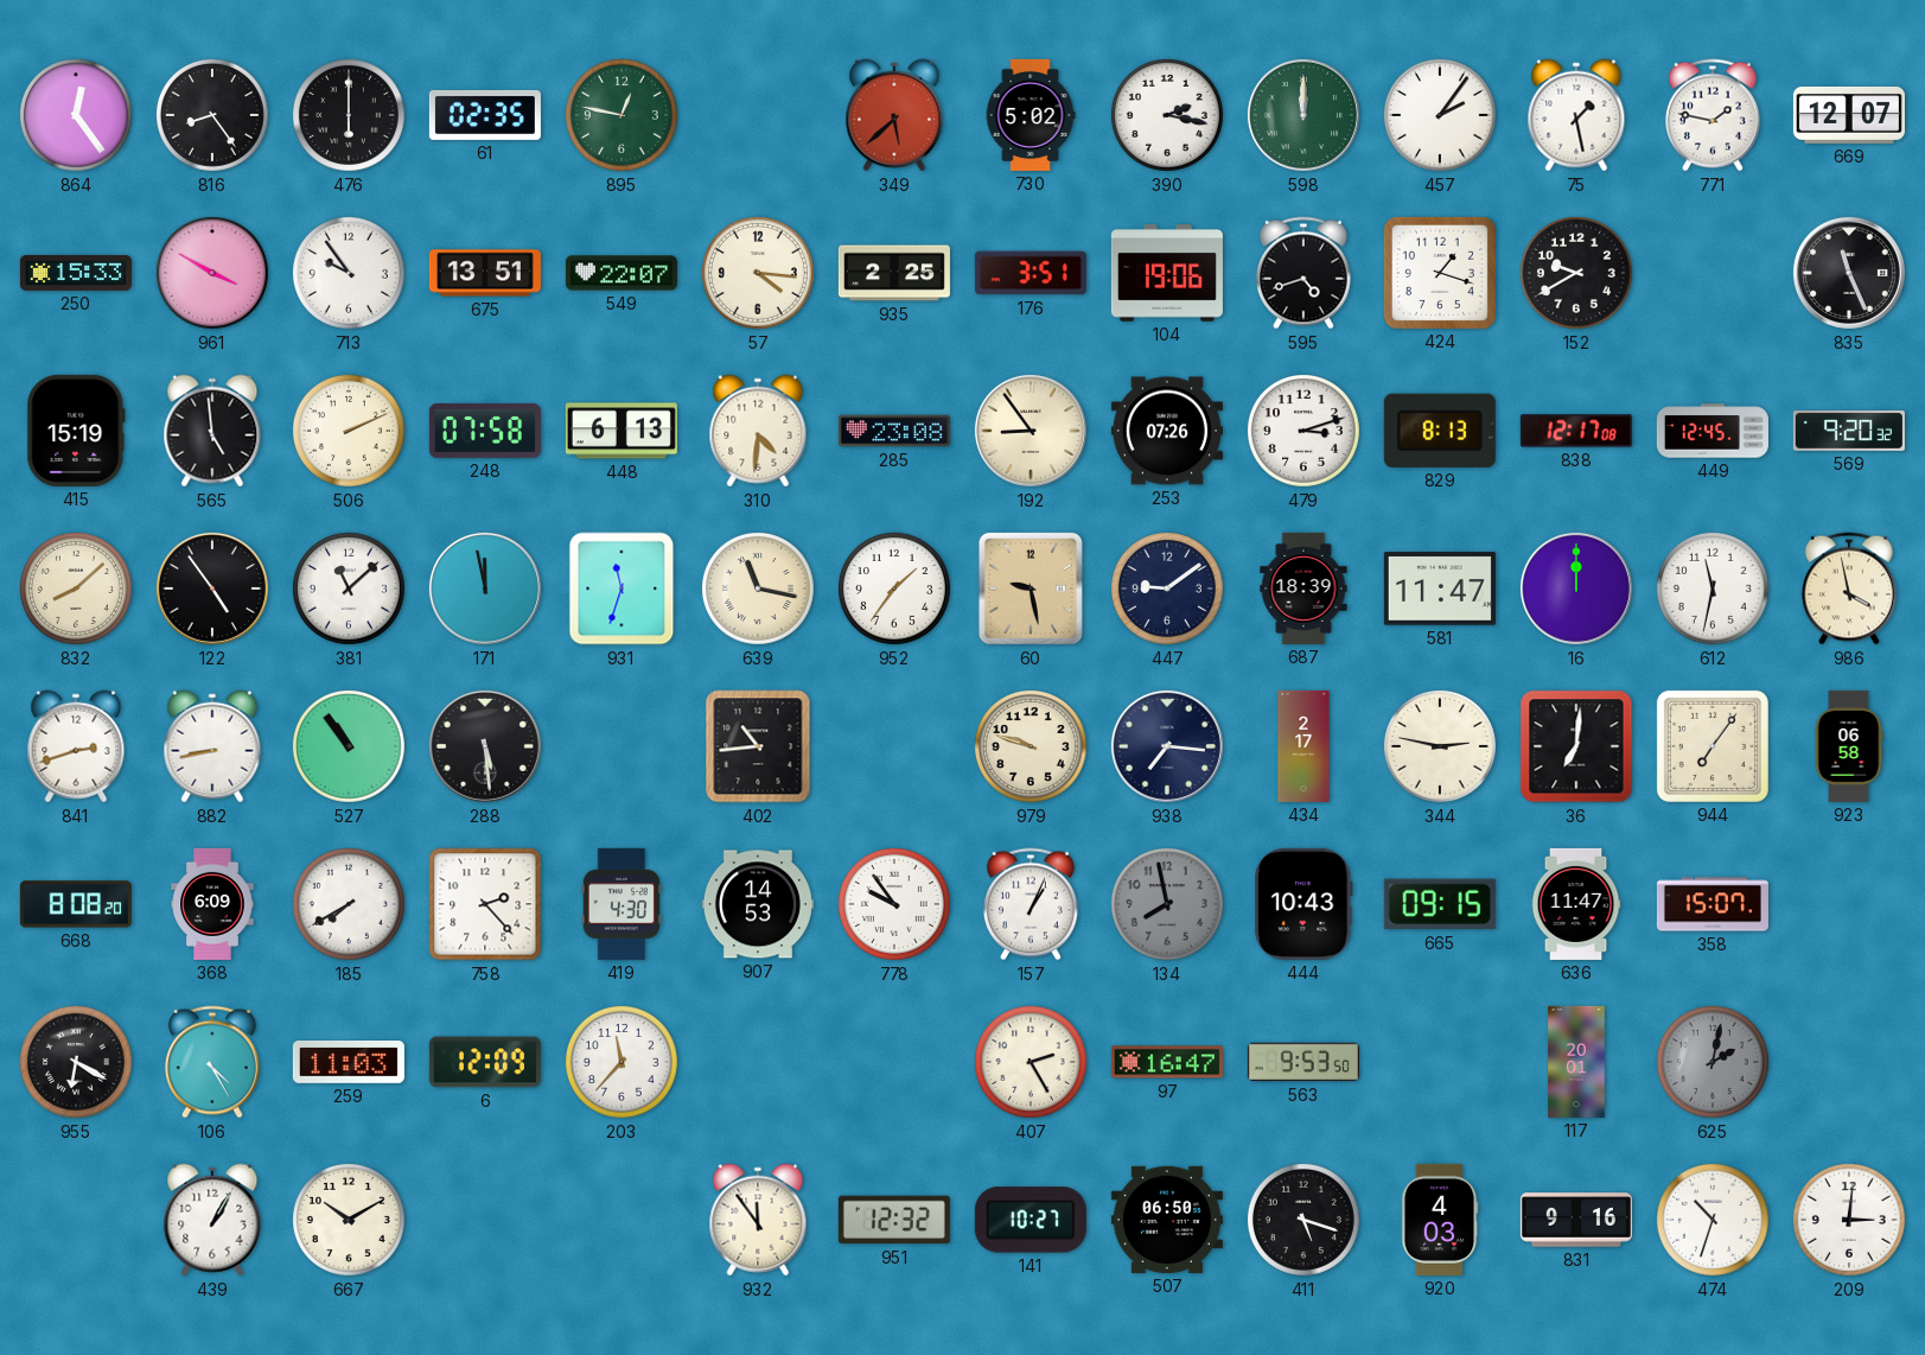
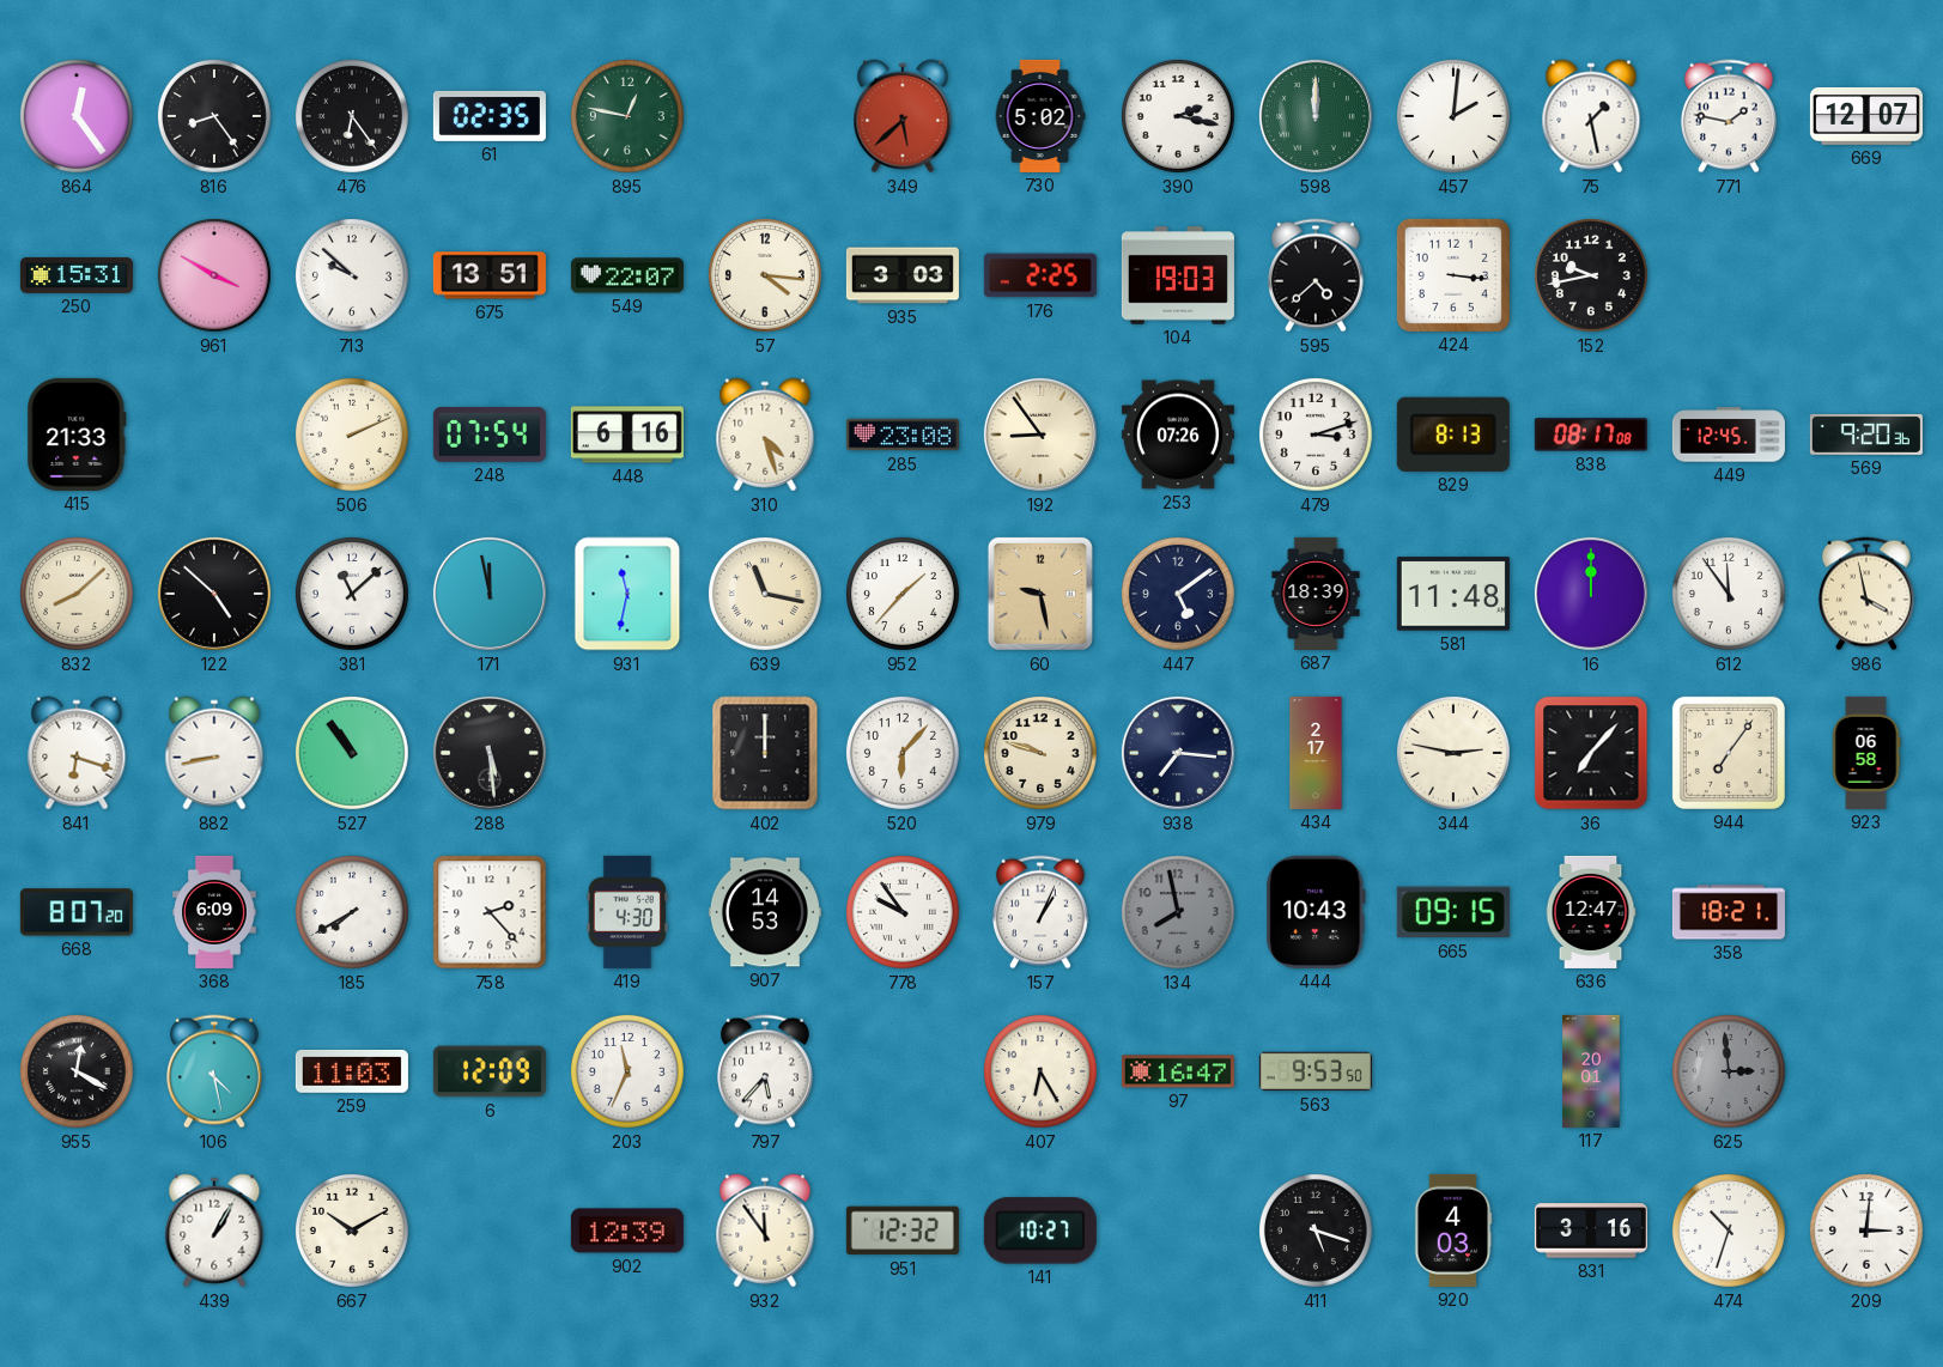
476: 6:00 -> 6:24 (352, 116)
457: 2:06 -> 2:01 (1453, 116)
250: 15:33 -> 15:31 (77, 275)
713: 9:54 -> 9:52 (352, 275)
935: 2:25 -> 3:03 (903, 275)
176: 3:51 -> 2:25 (1040, 275)
104: 19:06 -> 19:03 (1178, 275)
595: 4:42 -> 4:38 (1316, 275)
424: 1:18 -> 3:16 (1453, 275)
152: 9:40 -> 9:43 (1591, 275)
835: 11:26 -> none (1849, 273)
415: 15:19 -> 21:33 (77, 435)
565: 4:59 -> none (212, 431)
248: 07:58 -> 07:54 (490, 435)
448: 6:13 -> 6:16 (627, 435)
310: 4:31 -> 4:27 (765, 435)
838: 12:17 -> 08:17 (1591, 435)
569: 9:20:32 -> 9:20:36 (1866, 435)
122: 4:54 -> 4:52 (214, 594)
931: 11:33 -> 11:32 (627, 594)
952: 1:36 -> 1:37 (903, 594)
447: 9:09 -> 5:09 (1178, 594)
581: 11:47 -> 11:48 (1453, 594)
612: 11:32 -> 11:54 (1729, 594)
841: 2:42 -> 6:18 (77, 753)
402: 10:44 -> 12:00 (765, 753)
520: none -> 6:07 (903, 753)
36: 7:01 -> 7:07 (1591, 753)
668: 8:08 -> 8:07 (77, 912)
636: 11:47 -> 12:47 (1591, 912)
358: 15:07 -> 18:21 (1729, 912)
955: 6:20 -> 12:20 (77, 1071)
106: 4:25 -> 4:28 (214, 1071)
203: 11:37 -> 11:34 (627, 1071)
797: none -> 5:37 (765, 1071)
407: 2:25 -> 6:25 (1040, 1071)
625: 2:02 -> 2:59 (1729, 1071)
902: none -> 12:39 (627, 1231)
507: 06:50 -> none (1167, 1220)
831: 9:16 -> 3:16 (1591, 1231)
